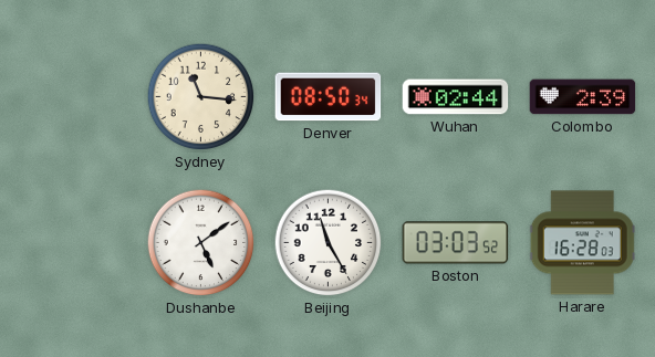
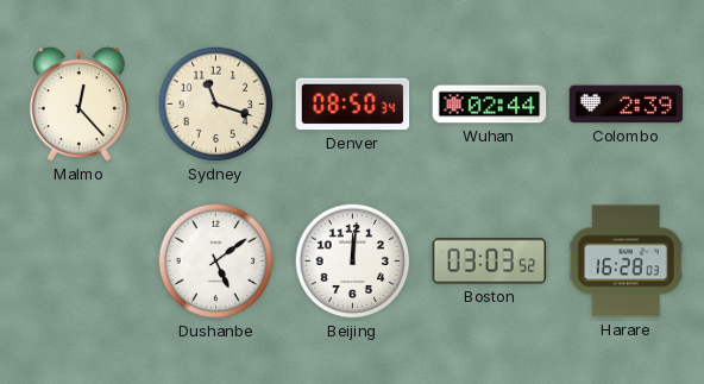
Malmo: none -> 12:23 (78, 105)
Sydney: 11:16 -> 11:18 (216, 105)
Beijing: 11:25 -> 12:01 (353, 262)
